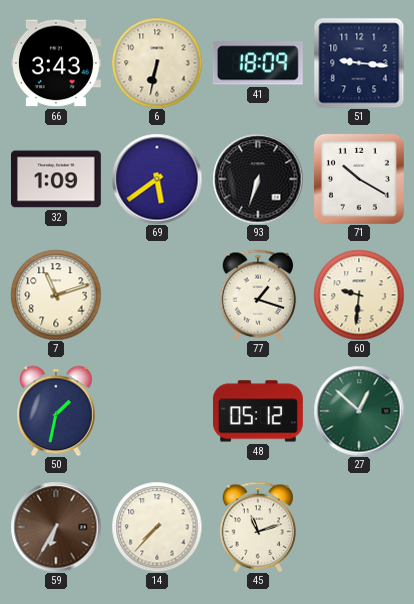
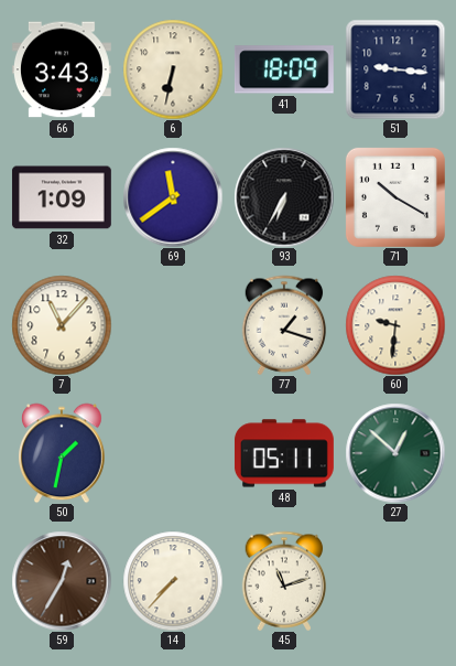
69: 5:39 -> 11:39 (173, 197)
93: 6:33 -> 6:35 (284, 197)
7: 11:12 -> 11:07 (62, 325)
48: 05:12 -> 05:11 (284, 453)
59: 6:35 -> 12:35 (62, 581)
